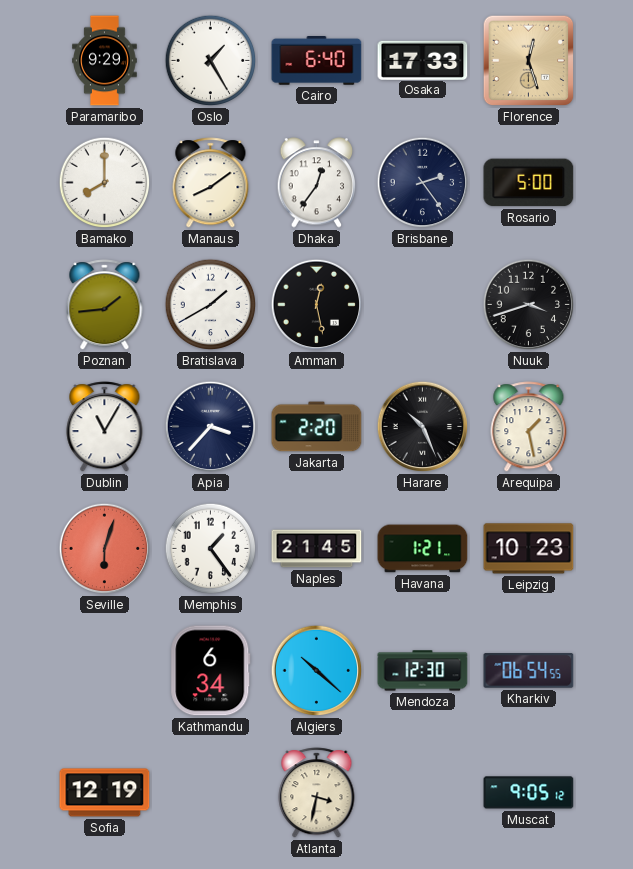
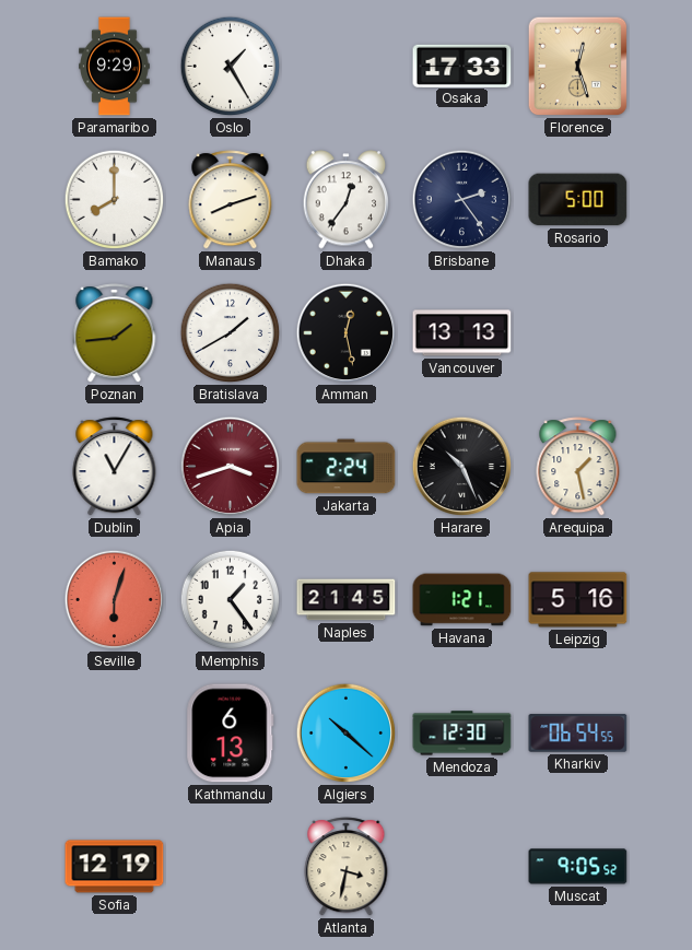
Cairo: 6:40 -> none (317, 61)
Manaus: 8:09 -> 8:12 (231, 200)
Vancouver: none -> 13:13 (462, 333)
Nuuk: 3:42 -> none (529, 305)
Apia: 3:37 -> 3:42 (231, 467)
Apia dial: navy -> burgundy (231, 467)
Jakarta: 2:20 -> 2:24 (347, 467)
Leipzig: 10:23 -> 5:16 (578, 600)
Kathmandu: 6:34 -> 6:13 (231, 734)
Muscat: 9:05:12 -> 9:05:52 (578, 867)
